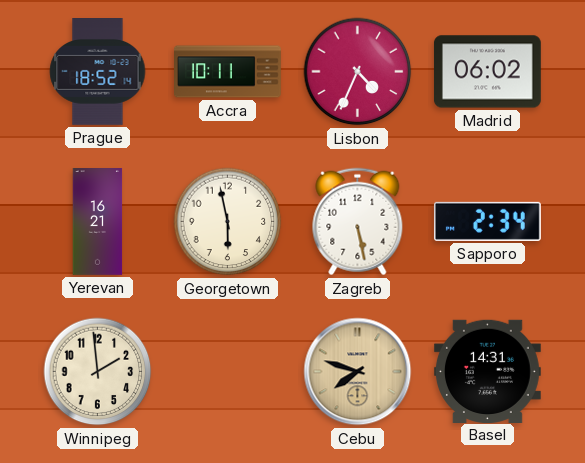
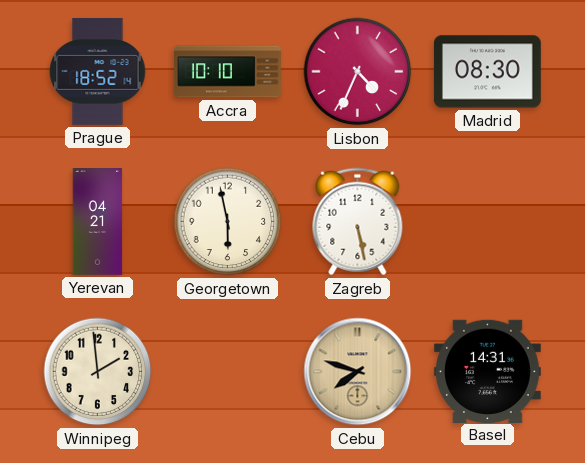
Accra: 10:11 -> 10:10 (228, 72)
Madrid: 06:02 -> 08:30 (487, 72)
Yerevan: 16:21 -> 04:21 (98, 222)
Sapporo: 2:34 -> none (487, 221)
